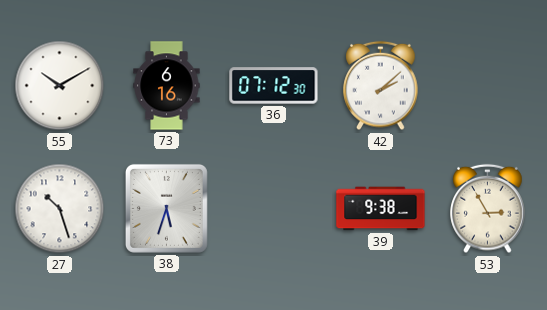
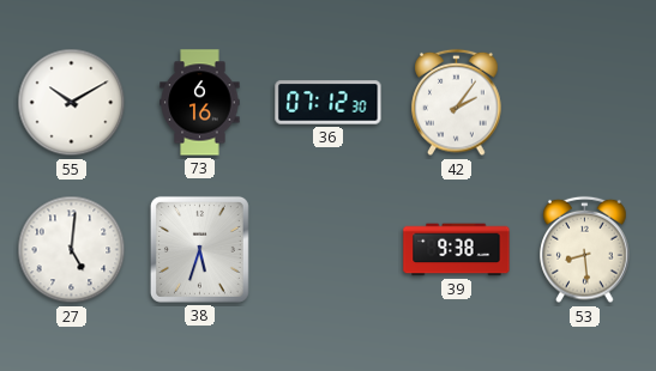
42: 2:08 -> 2:06 (457, 103)
27: 10:27 -> 5:01 (72, 250)
53: 2:55 -> 8:29 (585, 250)
